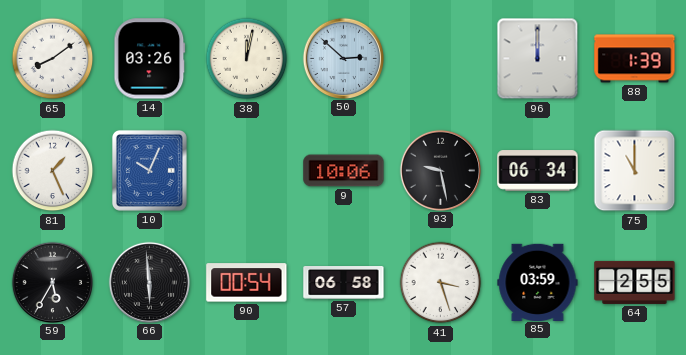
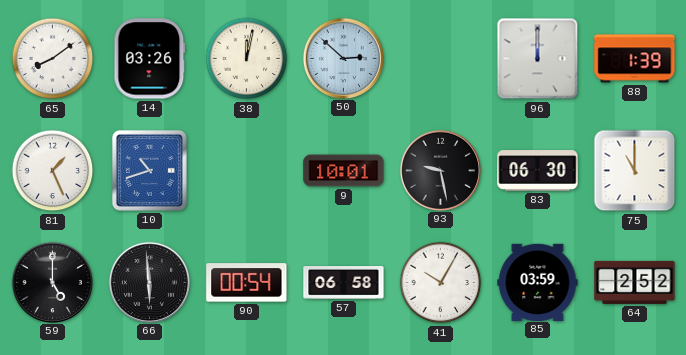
10: 10:04 -> 10:42 (149, 170)
9: 10:06 -> 10:01 (344, 171)
83: 06:34 -> 06:30 (538, 171)
59: 5:35 -> 5:00 (52, 282)
41: 3:27 -> 10:05 (441, 283)
64: 2:55 -> 2:52 (635, 282)
